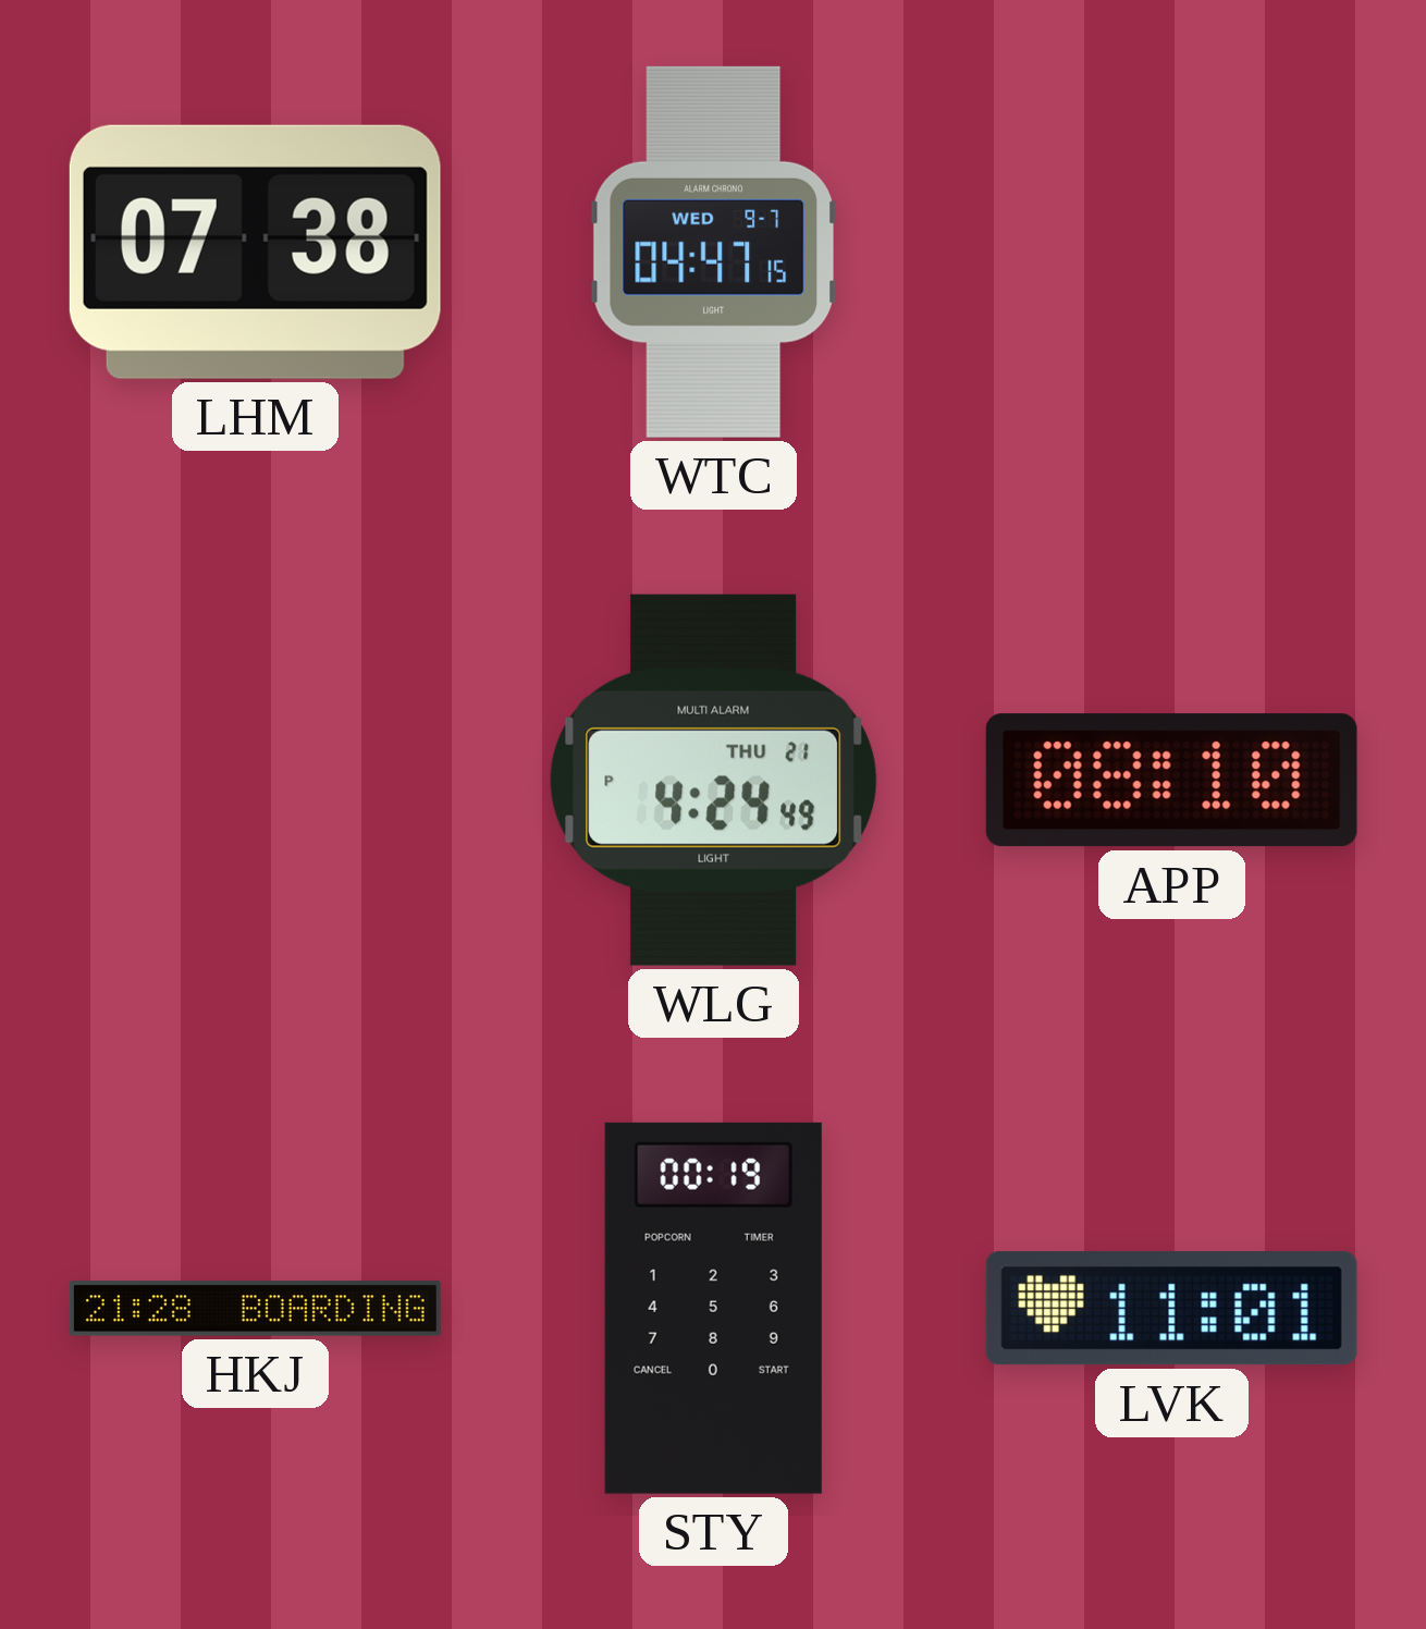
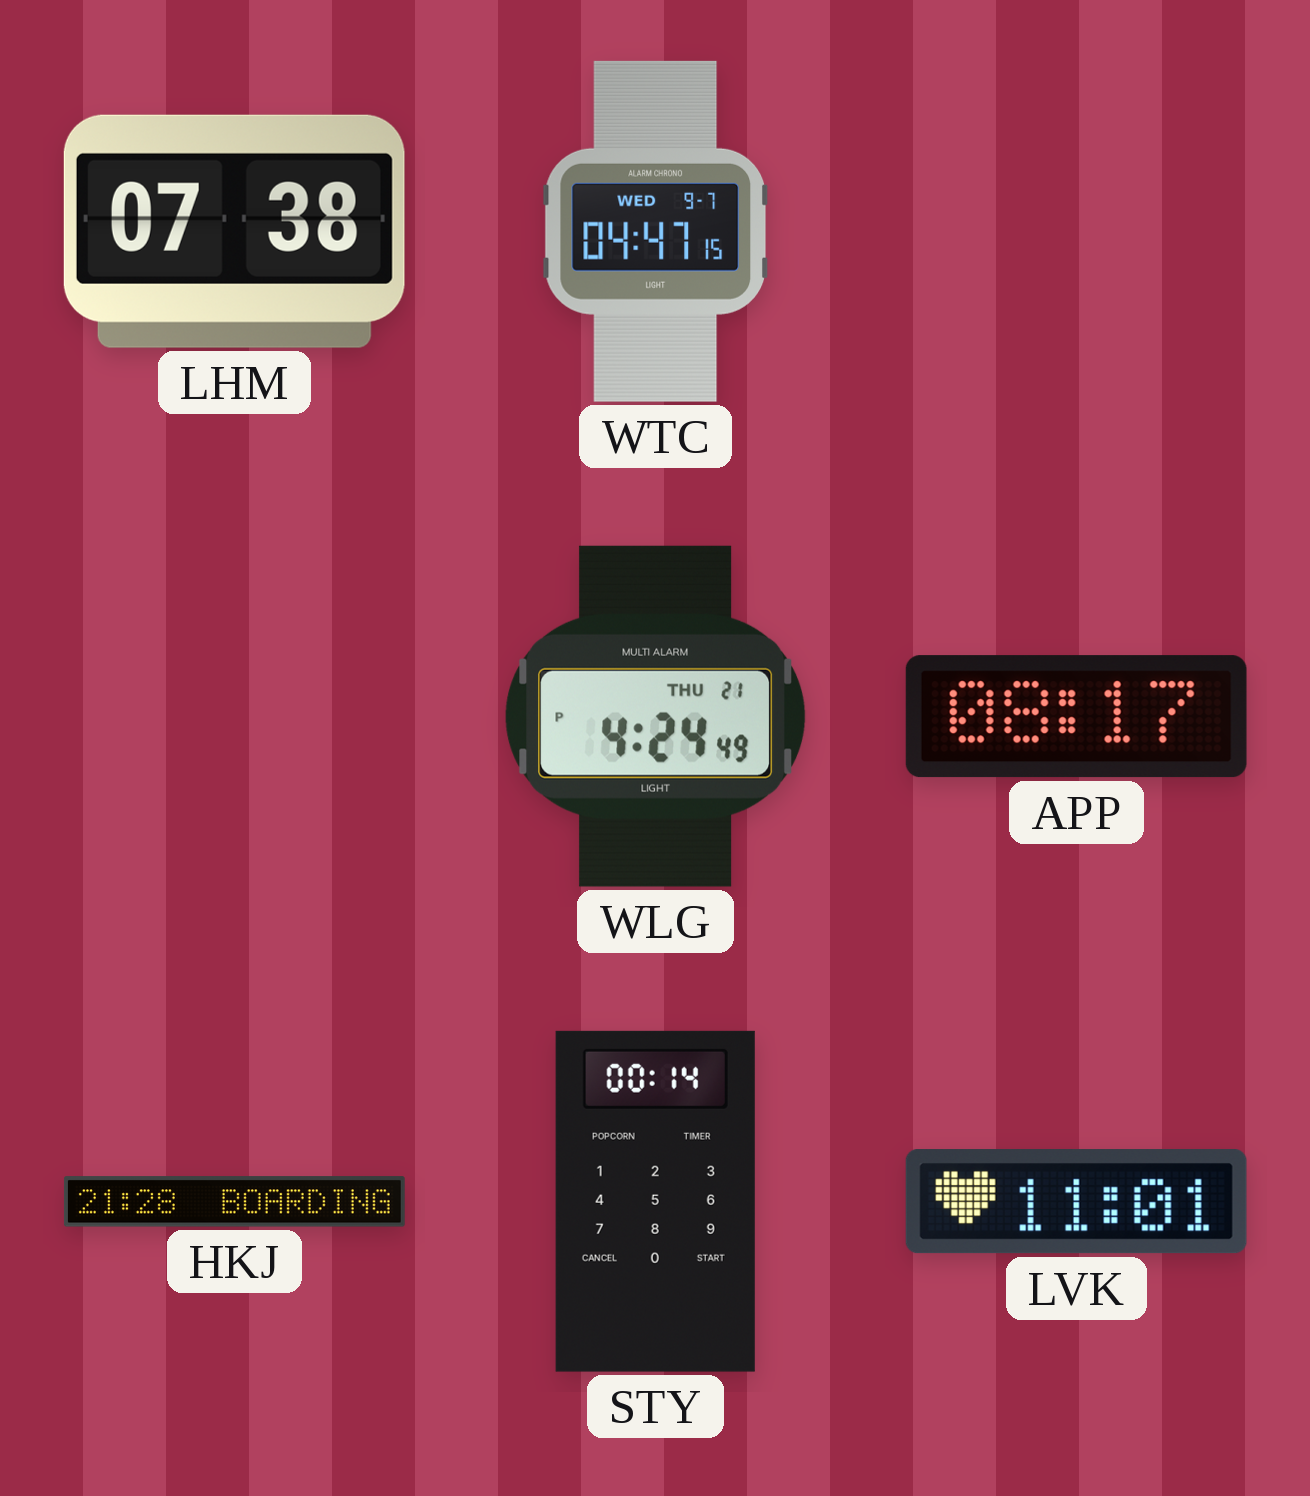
APP: 08:10 -> 08:17 (1076, 717)
STY: 00:19 -> 00:14 (655, 1201)
